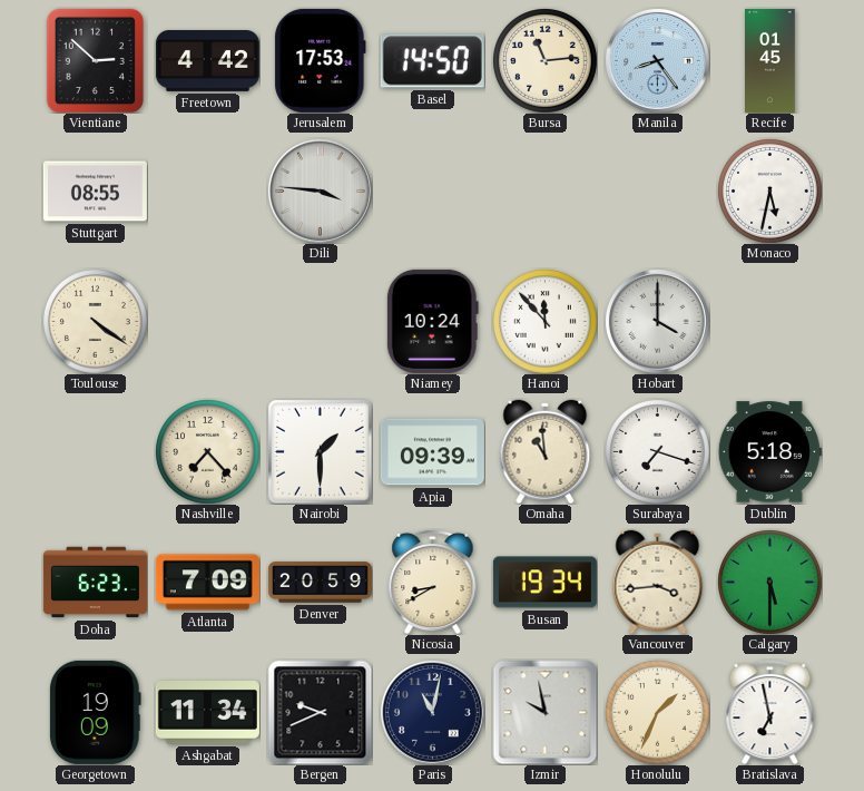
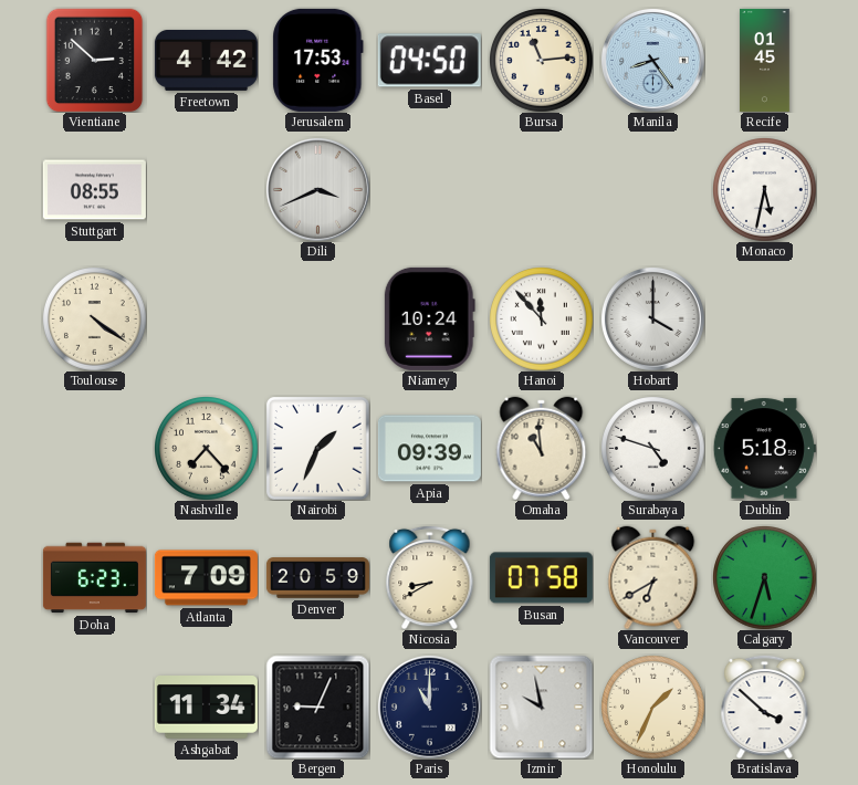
Basel: 14:50 -> 04:50 (429, 61)
Dili: 3:46 -> 3:41 (317, 189)
Nairobi: 1:30 -> 1:34 (317, 448)
Surabaya: 7:18 -> 4:48 (653, 449)
Busan: 19:34 -> 07:58 (541, 578)
Vancouver: 3:44 -> 6:40 (653, 577)
Calgary: 5:30 -> 5:33 (765, 578)
Georgetown: 19:09 -> none (96, 712)
Bergen: 9:41 -> 9:04 (317, 706)
Paris: 11:02 -> 11:00 (429, 706)
Bratislava: 6:58 -> 3:52 (765, 706)
